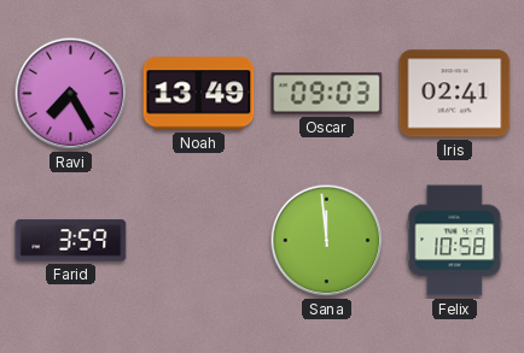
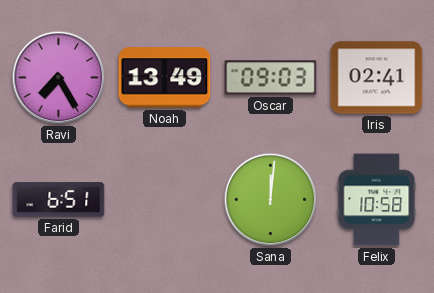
Farid: 3:59 -> 6:51 (59, 200)
Sana: 11:59 -> 12:01 (271, 200)
